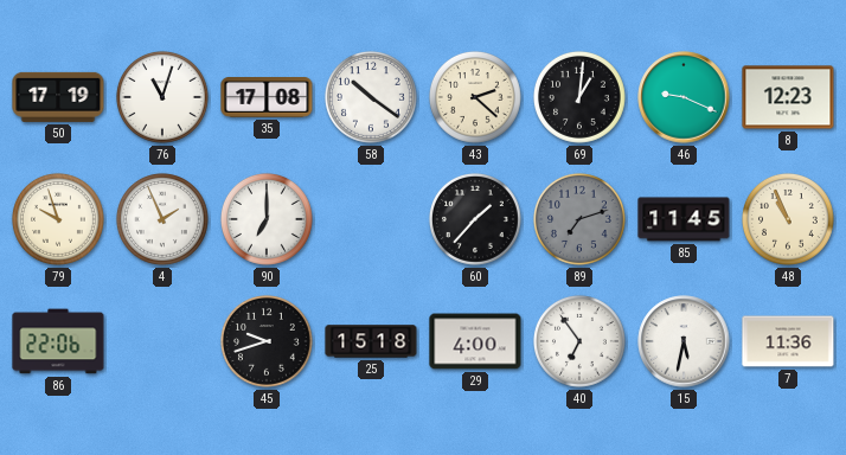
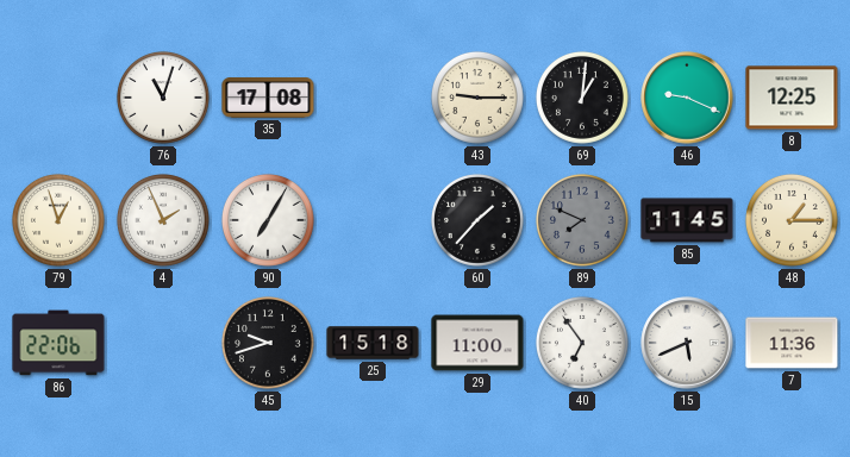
50: 17:19 -> none (58, 97)
58: 10:21 -> none (371, 97)
43: 2:22 -> 9:15 (477, 98)
8: 12:23 -> 12:25 (792, 98)
79: 9:57 -> 12:57 (58, 220)
90: 7:00 -> 7:05 (268, 220)
89: 7:12 -> 7:49 (582, 220)
48: 10:56 -> 1:15 (792, 220)
29: 4:00 -> 11:00 (477, 343)
15: 5:32 -> 5:41 (687, 343)
